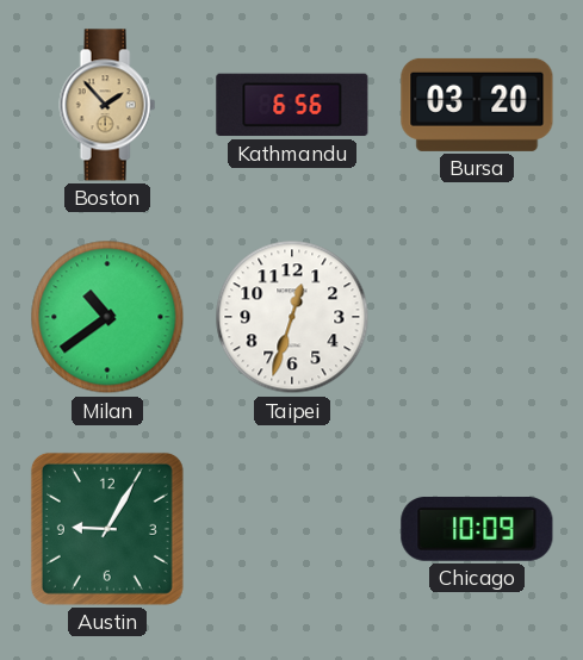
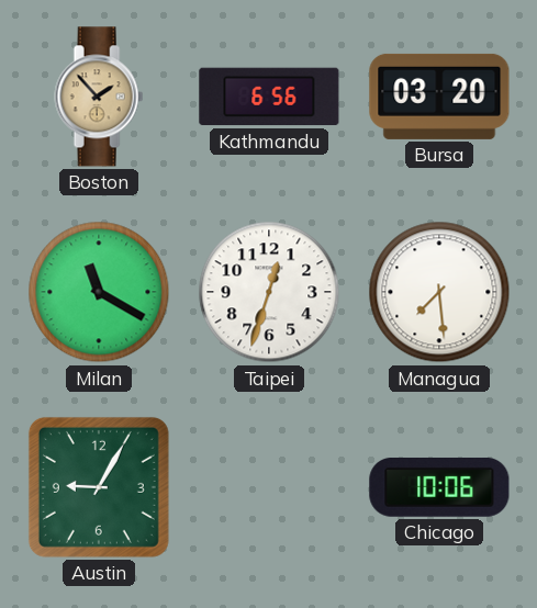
Milan: 10:39 -> 11:20 (99, 292)
Managua: none -> 7:29 (439, 292)
Chicago: 10:09 -> 10:06 (439, 487)
